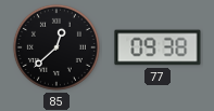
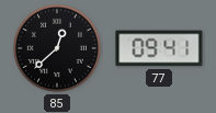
77: 09:38 -> 09:41 (159, 48)
